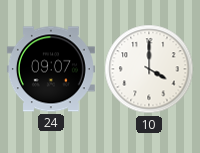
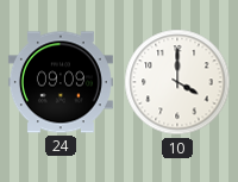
24: 09:07 -> 09:09 (61, 82)
